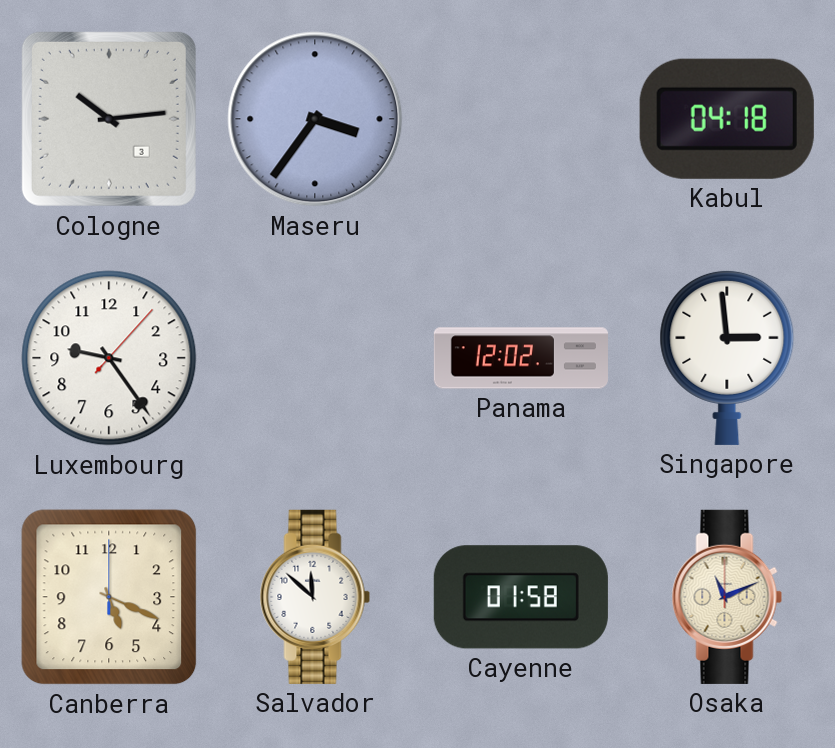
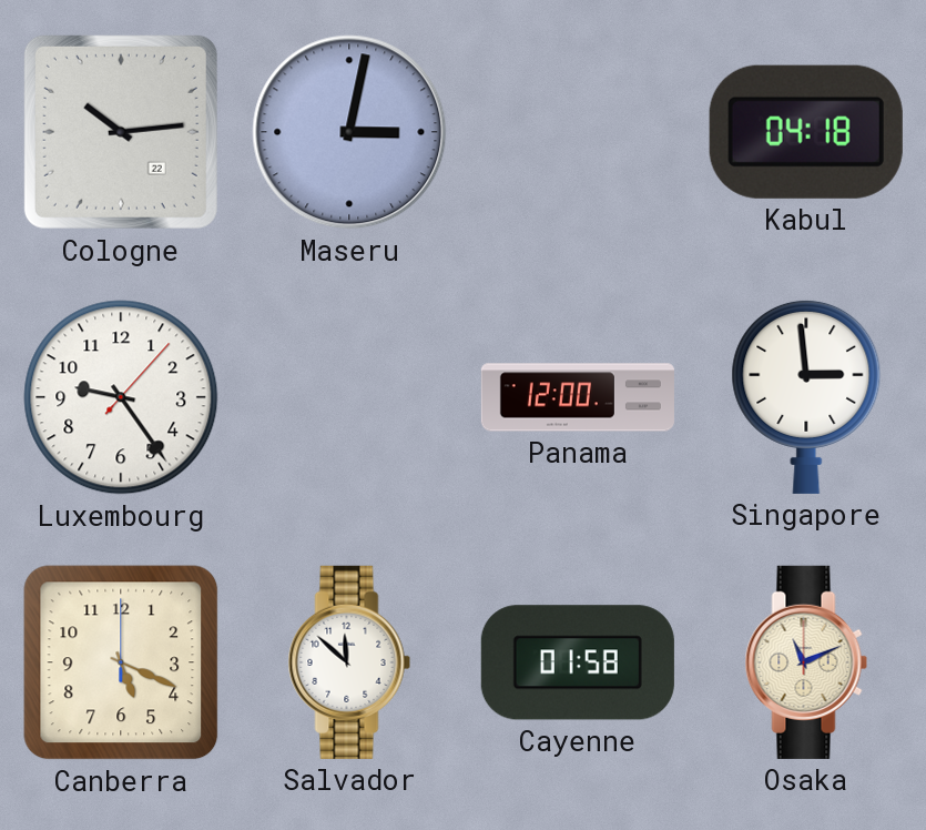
Cologne date: 3 -> 22 (121, 132)
Maseru: 3:36 -> 3:02 (349, 132)
Panama: 12:02 -> 12:00 (578, 397)
